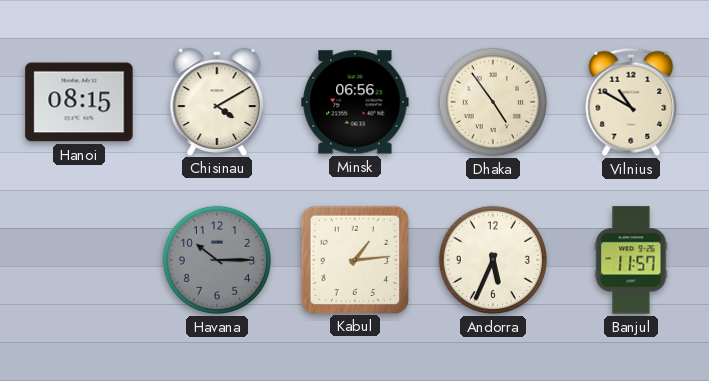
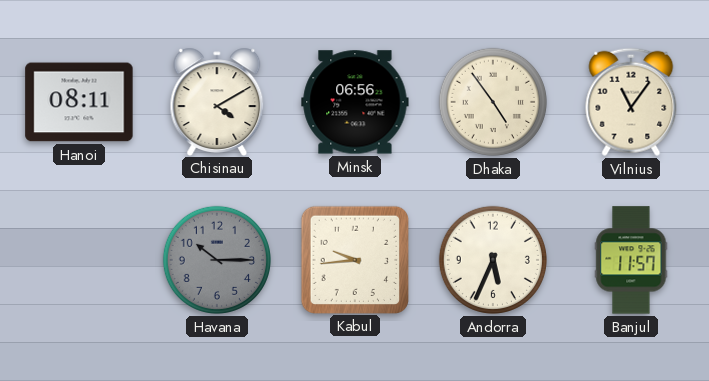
Hanoi: 08:15 -> 08:11 (79, 102)
Vilnius: 10:50 -> 11:06 (631, 102)
Kabul: 1:14 -> 9:44 (354, 259)
